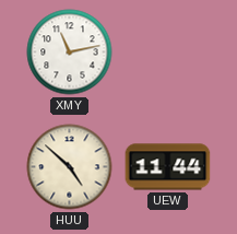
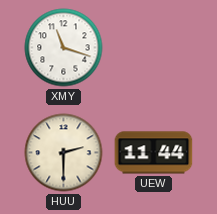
XMY: 11:13 -> 11:18 (64, 48)
HUU: 4:52 -> 2:30 (64, 153)
